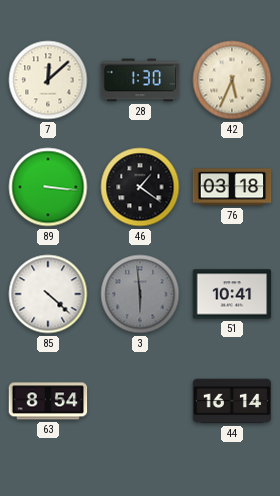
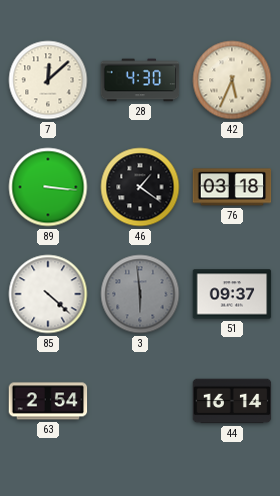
28: 1:30 -> 4:30 (140, 80)
51: 10:41 -> 09:37 (232, 294)
63: 8:54 -> 2:54 (48, 401)
